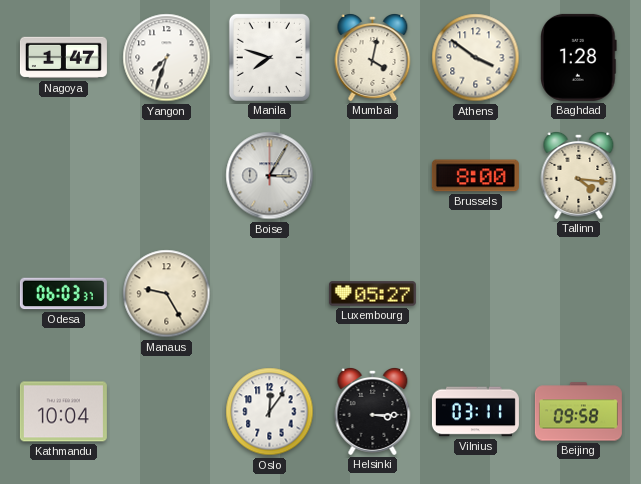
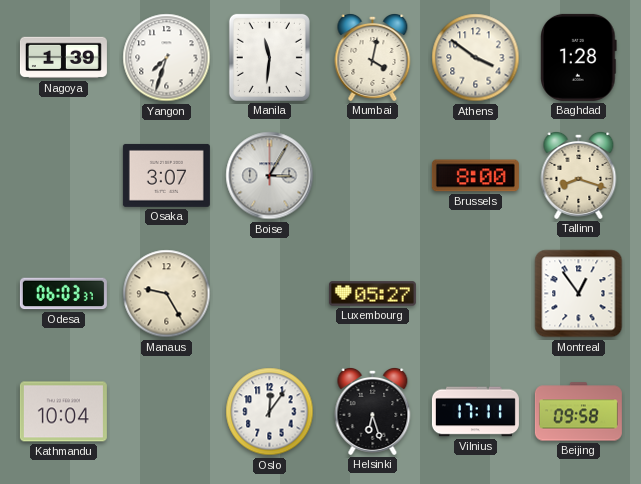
Nagoya: 1:47 -> 1:39 (63, 58)
Manila: 7:48 -> 11:31 (269, 57)
Osaka: none -> 3:07 (166, 175)
Tallinn: 4:16 -> 8:18 (579, 176)
Montreal: none -> 12:54 (579, 294)
Helsinki: 3:15 -> 6:27 (373, 412)
Vilnius: 03:11 -> 17:11 (475, 412)
